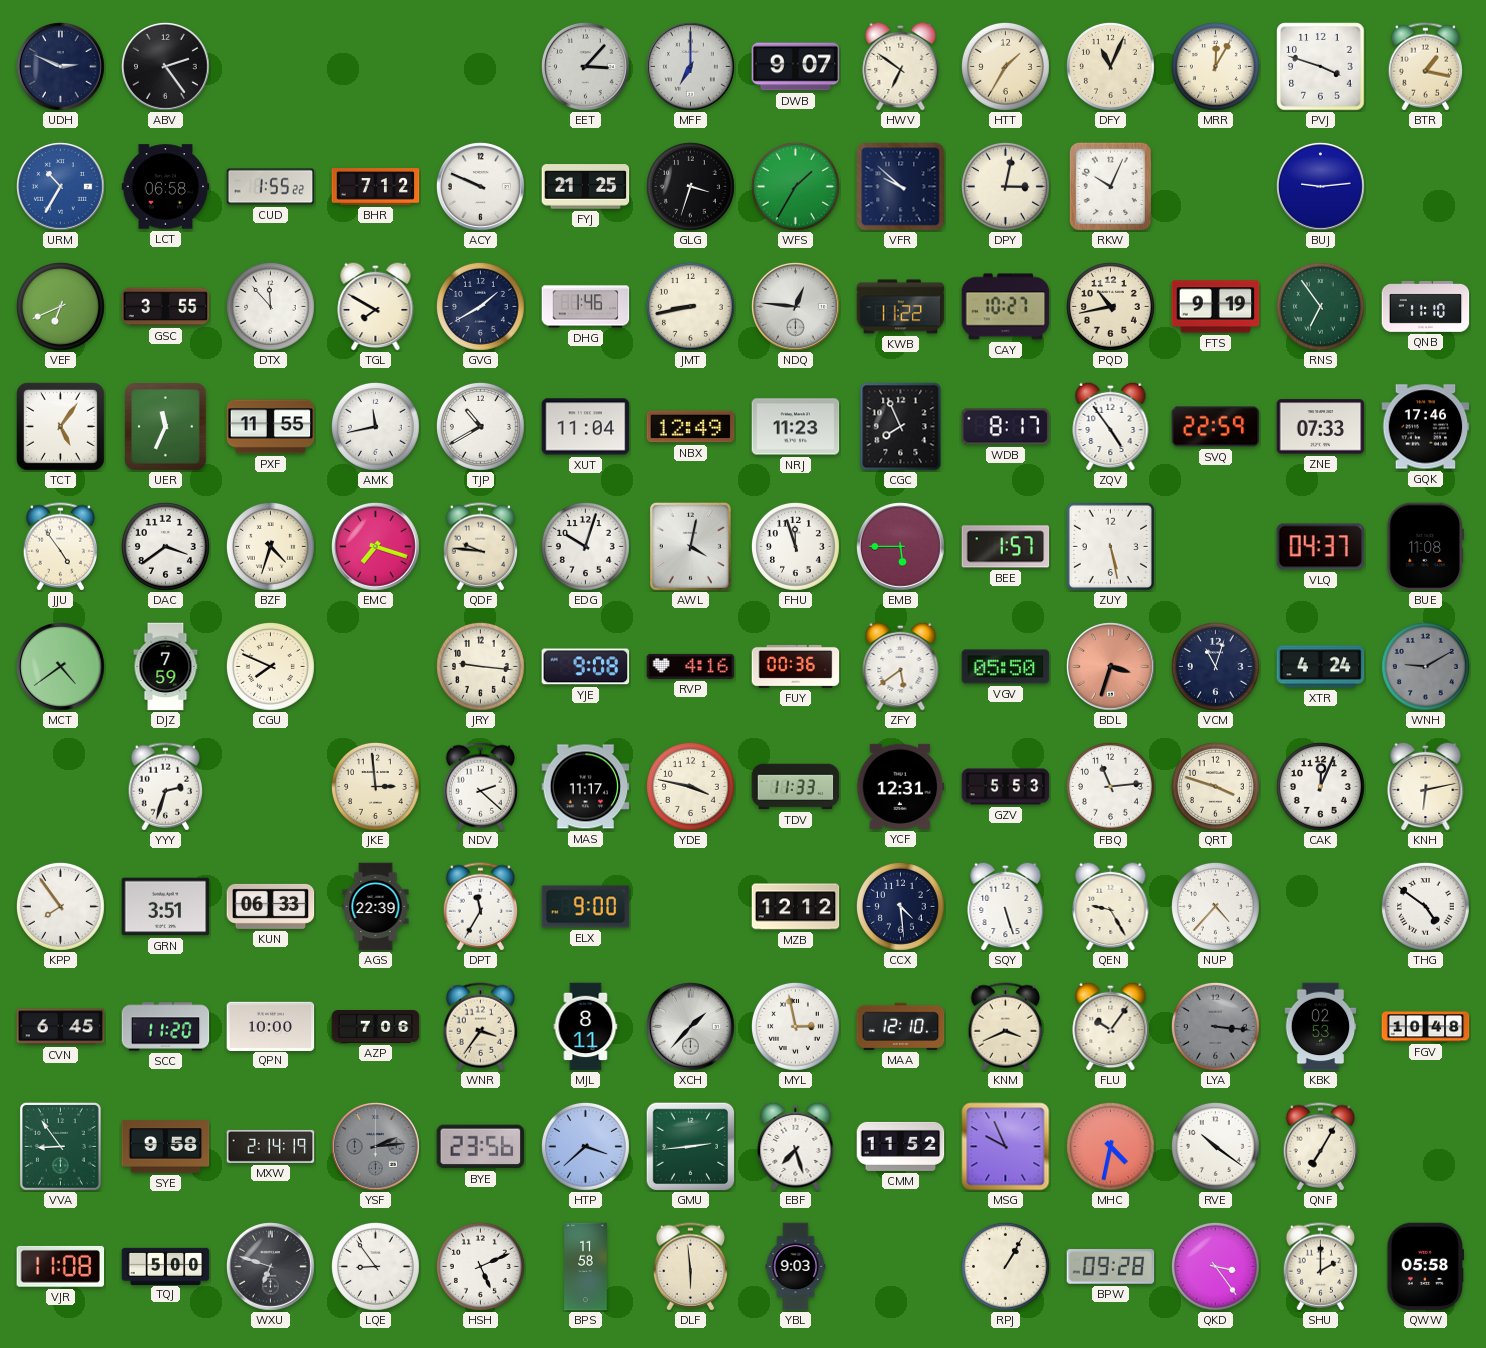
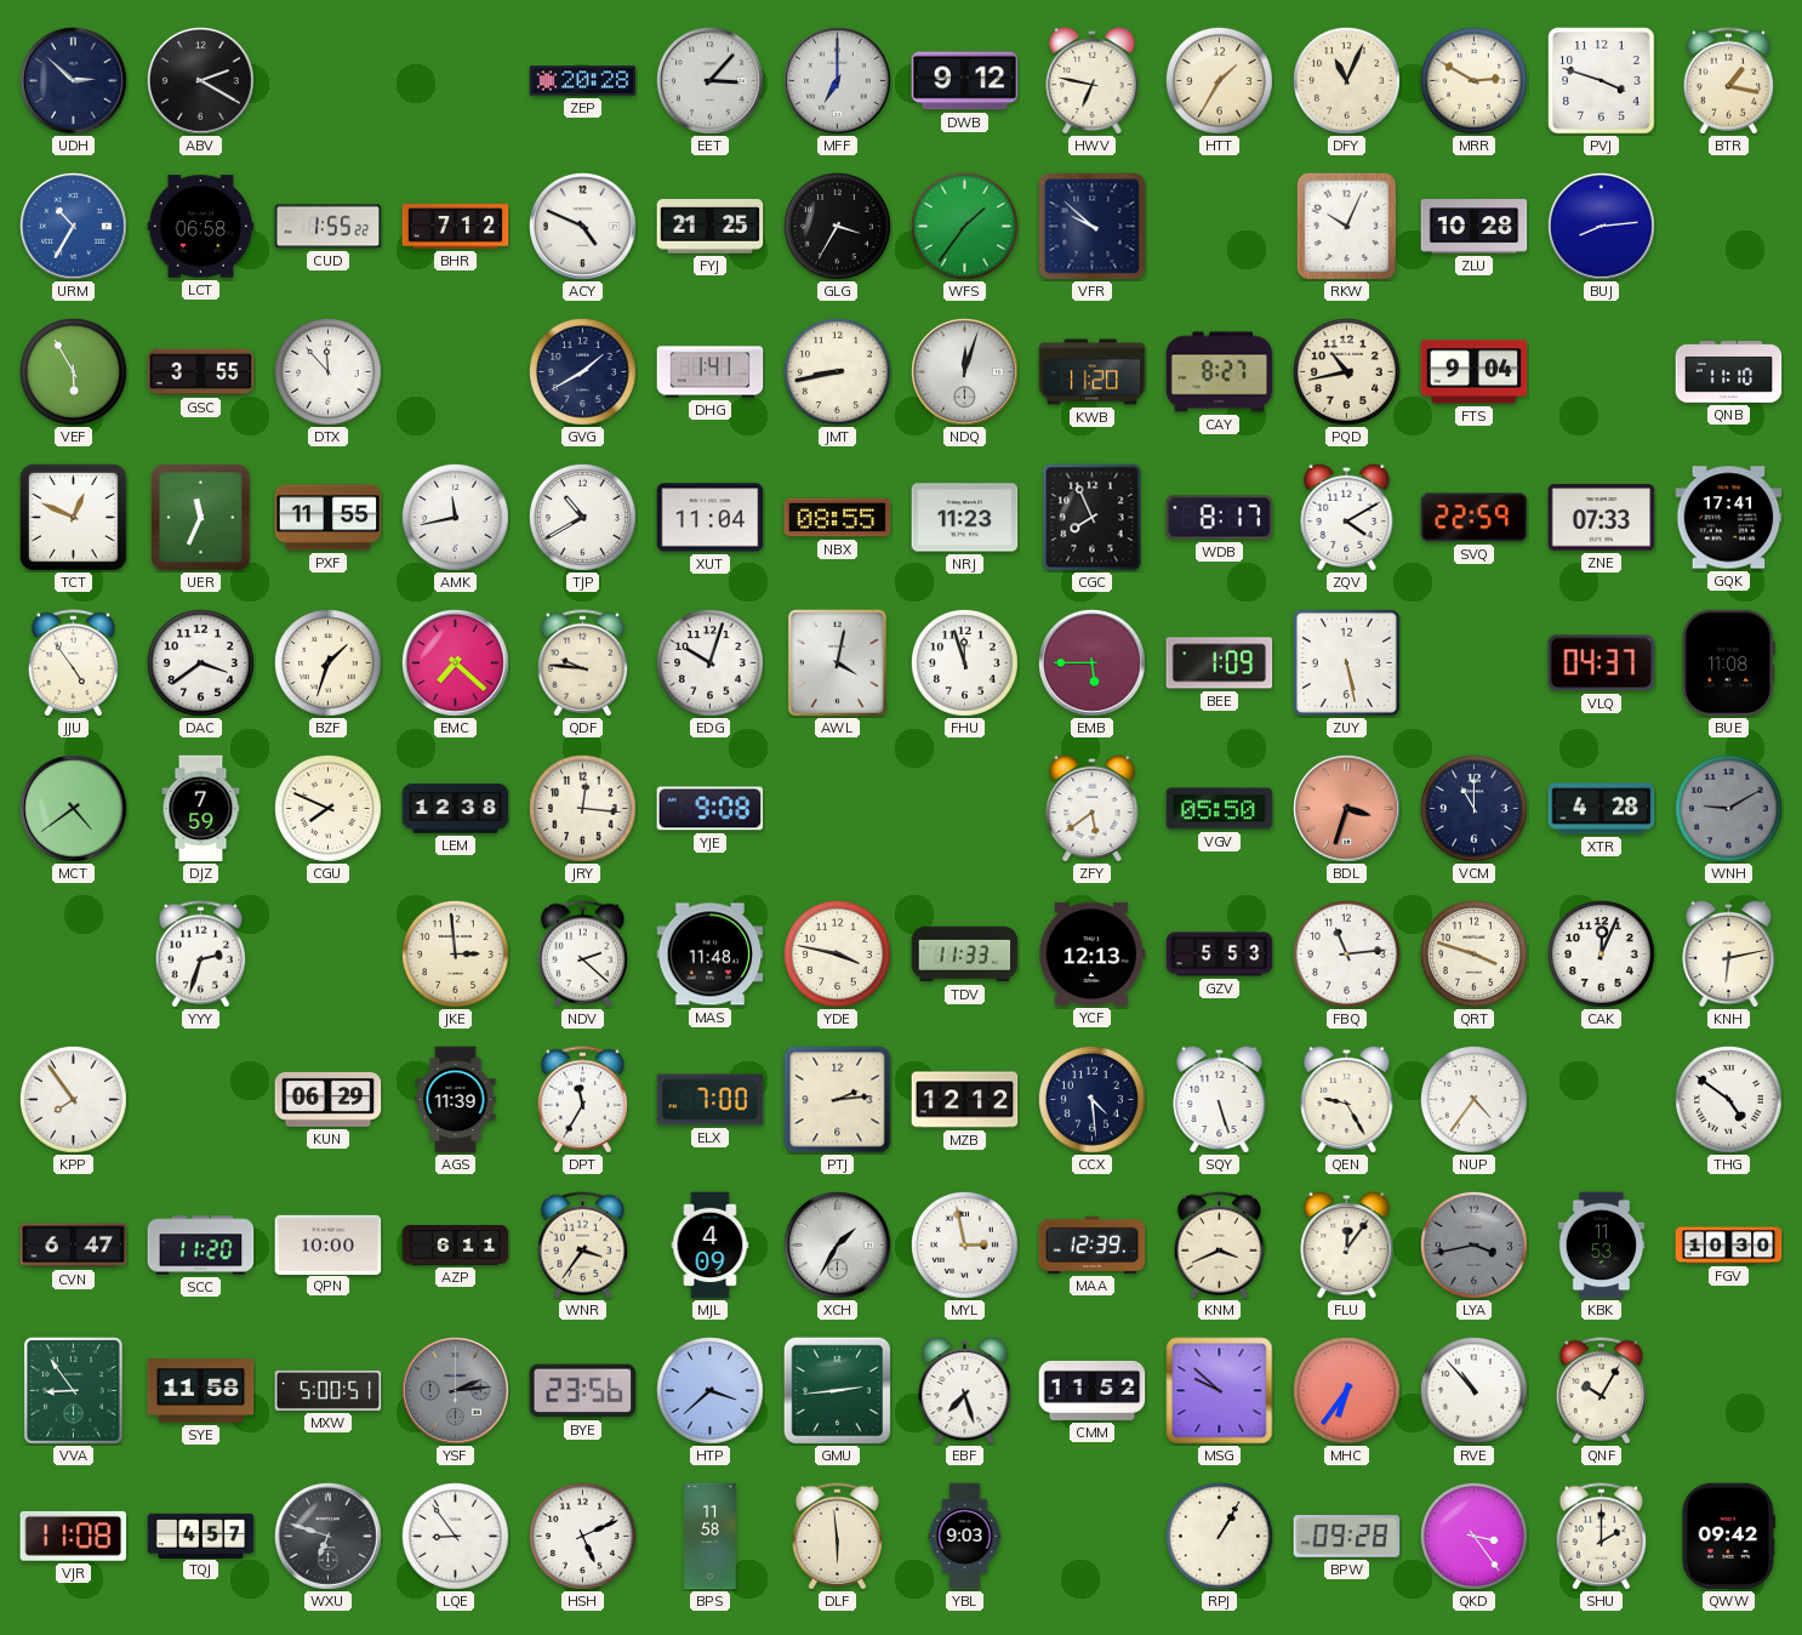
UDH: 2:49 -> 2:52 (74, 81)
ABV: 2:24 -> 2:20 (201, 81)
ZEP: none -> 20:28 (583, 81)
DWB: 9:07 -> 9:12 (965, 81)
HWV: 6:51 -> 6:47 (1093, 80)
MRR: 12:05 -> 2:50 (1475, 81)
ACY: 9:49 -> 4:49 (583, 227)
GLG: 3:33 -> 3:35 (838, 227)
WFS: 1:35 -> 1:36 (965, 227)
DPY: 3:02 -> none (1006, 187)
ZLU: none -> 10:28 (1475, 227)
BUJ: 9:14 -> 8:14 (1602, 227)
VEF: 6:41 -> 5:55 (74, 372)
TGL: 7:50 -> none (376, 306)
DHG: 1:46 -> 1:41 (711, 372)
NDQ: 12:46 -> 12:03 (965, 372)
KWB: 11:22 -> 11:20 (1093, 372)
CAY: 10:27 -> 8:27 (1220, 372)
FTS: 9:19 -> 9:04 (1475, 372)
RNS: 6:54 -> none (1321, 307)
TCT: 5:06 -> 12:49 (74, 518)
NBX: 12:49 -> 08:55 (838, 518)
ZQV: 4:54 -> 4:10 (1347, 517)
GQK: 17:46 -> 17:41 (1729, 518)
BZF: 4:33 -> 1:33 (329, 663)
EMC: 7:18 -> 7:22 (456, 663)
BEE: 1:57 -> 1:09 (1220, 663)
LEM: none -> 12:38 (456, 809)
JRY: 9:16 -> 12:16 (583, 809)
RVP: 4:16 -> none (691, 666)
FUY: 00:36 -> none (796, 666)
VCM: 11:03 -> 11:00 (1475, 809)
XTR: 4:24 -> 4:28 (1602, 809)
MAS: 11:17 -> 11:48 (711, 955)
YCF: 12:31 -> 12:13 (1093, 953)
GRN: 3:51 -> none (166, 907)
KUN: 06:33 -> 06:29 (329, 1099)
AGS: 22:39 -> 11:39 (456, 1100)
ELX: 9:00 -> 7:00 (711, 1100)
PTJ: none -> 2:14 (838, 1100)
NUP: 4:37 -> 4:36 (1475, 1100)
CVN: 6:45 -> 6:47 (74, 1246)
AZP: 7:06 -> 6:11 (456, 1246)
MJL: 8:11 -> 4:09 (711, 1246)
XCH: 1:37 -> 1:35 (838, 1246)
MAA: 12:10 -> 12:39 (1093, 1244)
FLU: 10:06 -> 12:06 (1347, 1244)
LYA: 3:16 -> 3:43 (1475, 1246)
KBK: 02:53 -> 11:53 (1602, 1246)
FGV: 10:48 -> 10:30 (1729, 1246)
SYE: 9:58 -> 11:58 (201, 1391)
MXW: 2:14 -> 5:00 (329, 1390)
MSG: 9:56 -> 9:52 (1220, 1391)
MHC: 4:32 -> 6:36 (1347, 1391)
RVE: 10:21 -> 10:53 (1475, 1391)
QNF: 7:05 -> 10:05 (1601, 1391)
TQJ: 5:00 -> 4:57 (201, 1536)
QWW: 05:58 -> 09:42 (1728, 1537)
